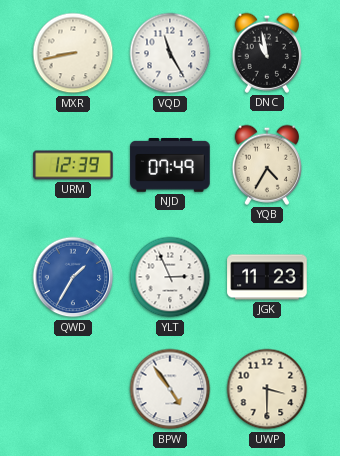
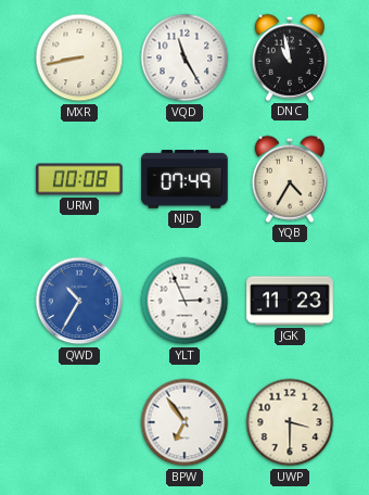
URM: 12:39 -> 00:08 (79, 179)
QWD: 1:35 -> 10:35 (79, 301)
BPW: 4:54 -> 6:54 (184, 422)
